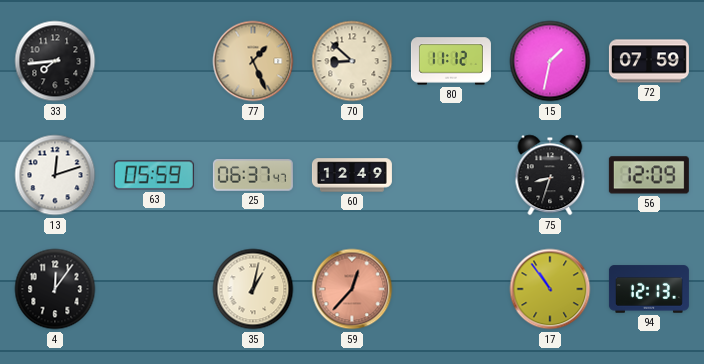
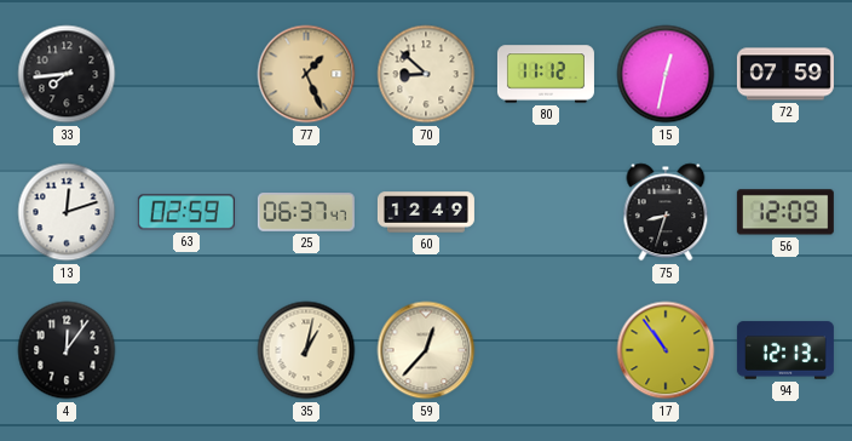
15: 1:32 -> 12:32 (666, 74)
63: 05:59 -> 02:59 (186, 212)
59 dial: salmon -> cream (426, 350)
